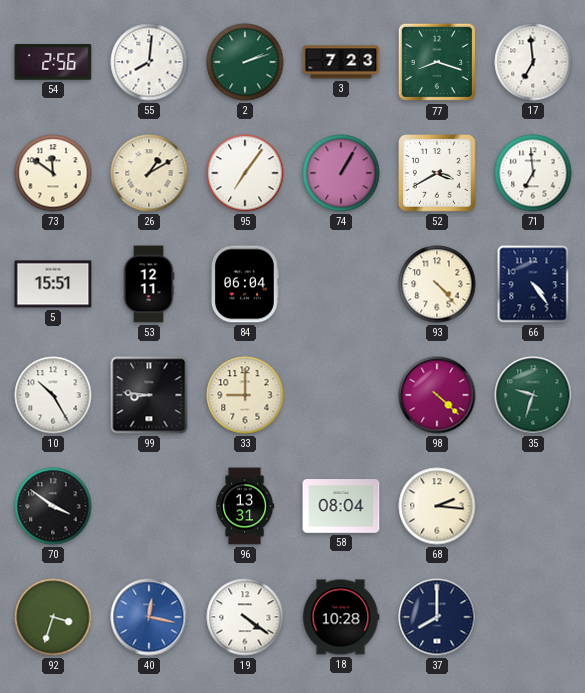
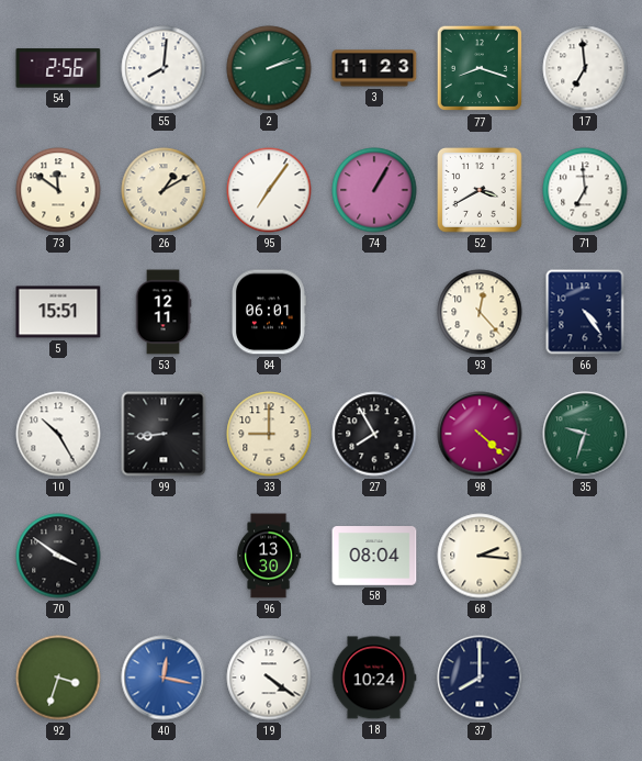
3: 7:23 -> 11:23 (374, 68)
84: 06:04 -> 06:01 (269, 312)
93: 4:23 -> 12:23 (480, 312)
99: 8:46 -> 8:44 (164, 434)
27: none -> 7:55 (374, 434)
96: 13:31 -> 13:30 (270, 556)
18: 10:28 -> 10:24 (374, 678)
